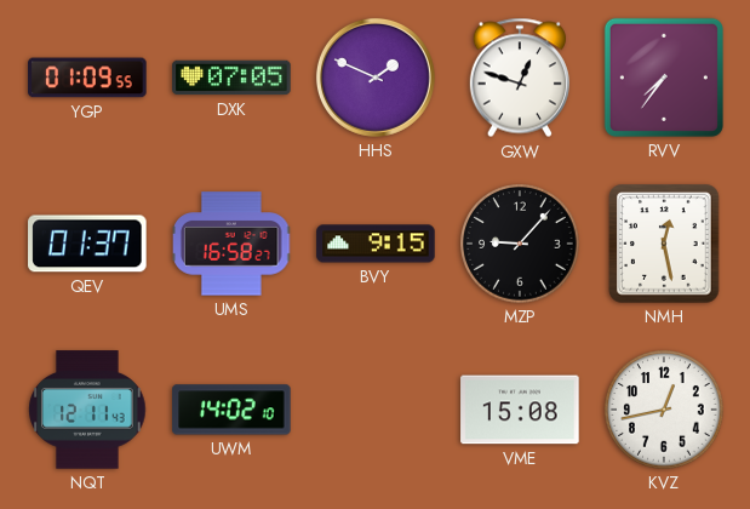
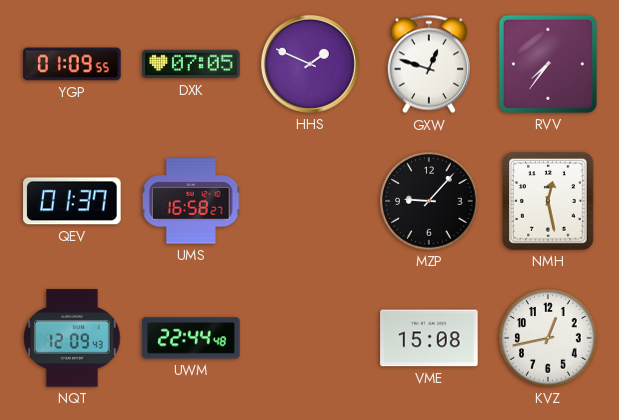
BVY: 9:15 -> none (376, 244)
NQT: 12:11 -> 12:09 (72, 338)
UWM: 14:02 -> 22:44 (191, 338)
